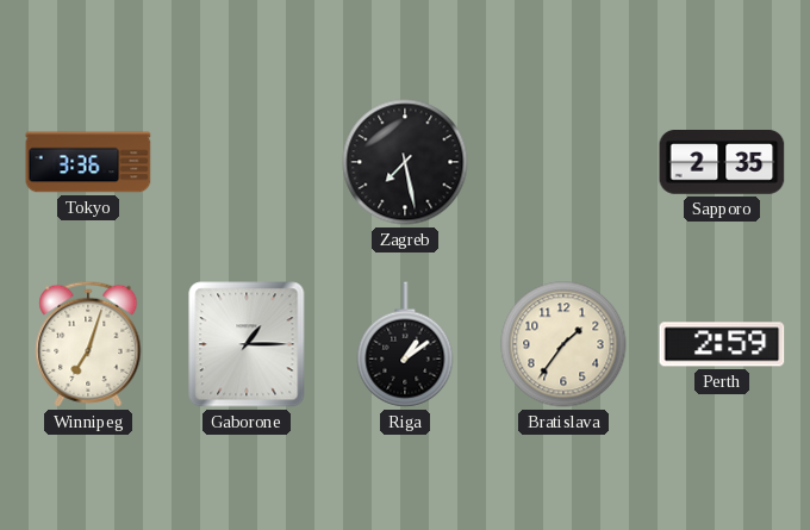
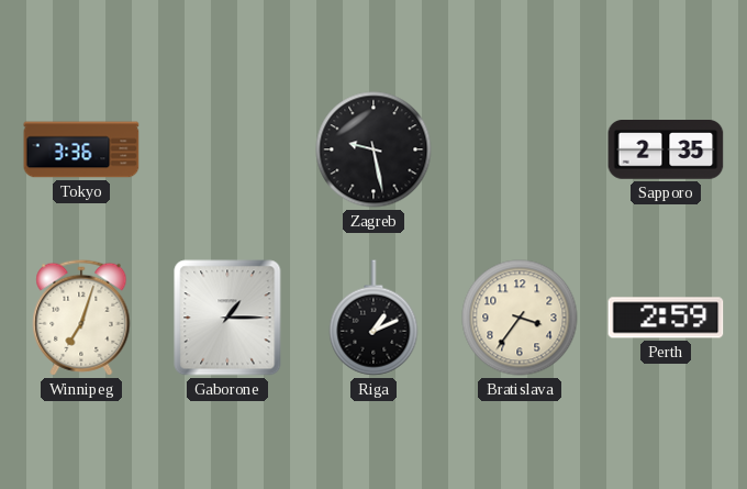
Zagreb: 7:28 -> 9:28 (374, 149)
Riga: 1:09 -> 1:11 (374, 318)
Bratislava: 1:36 -> 3:36 (520, 318)
